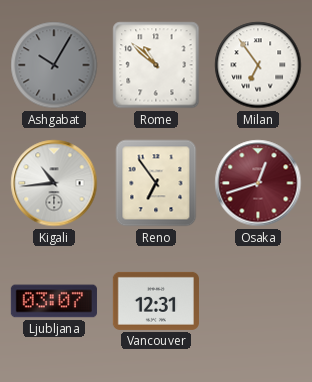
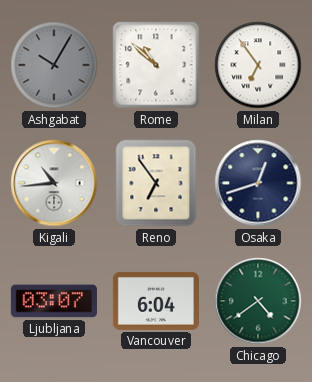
Osaka dial: burgundy -> navy (258, 183)
Vancouver: 12:31 -> 6:04 (156, 301)
Chicago: none -> 4:39 (258, 301)
